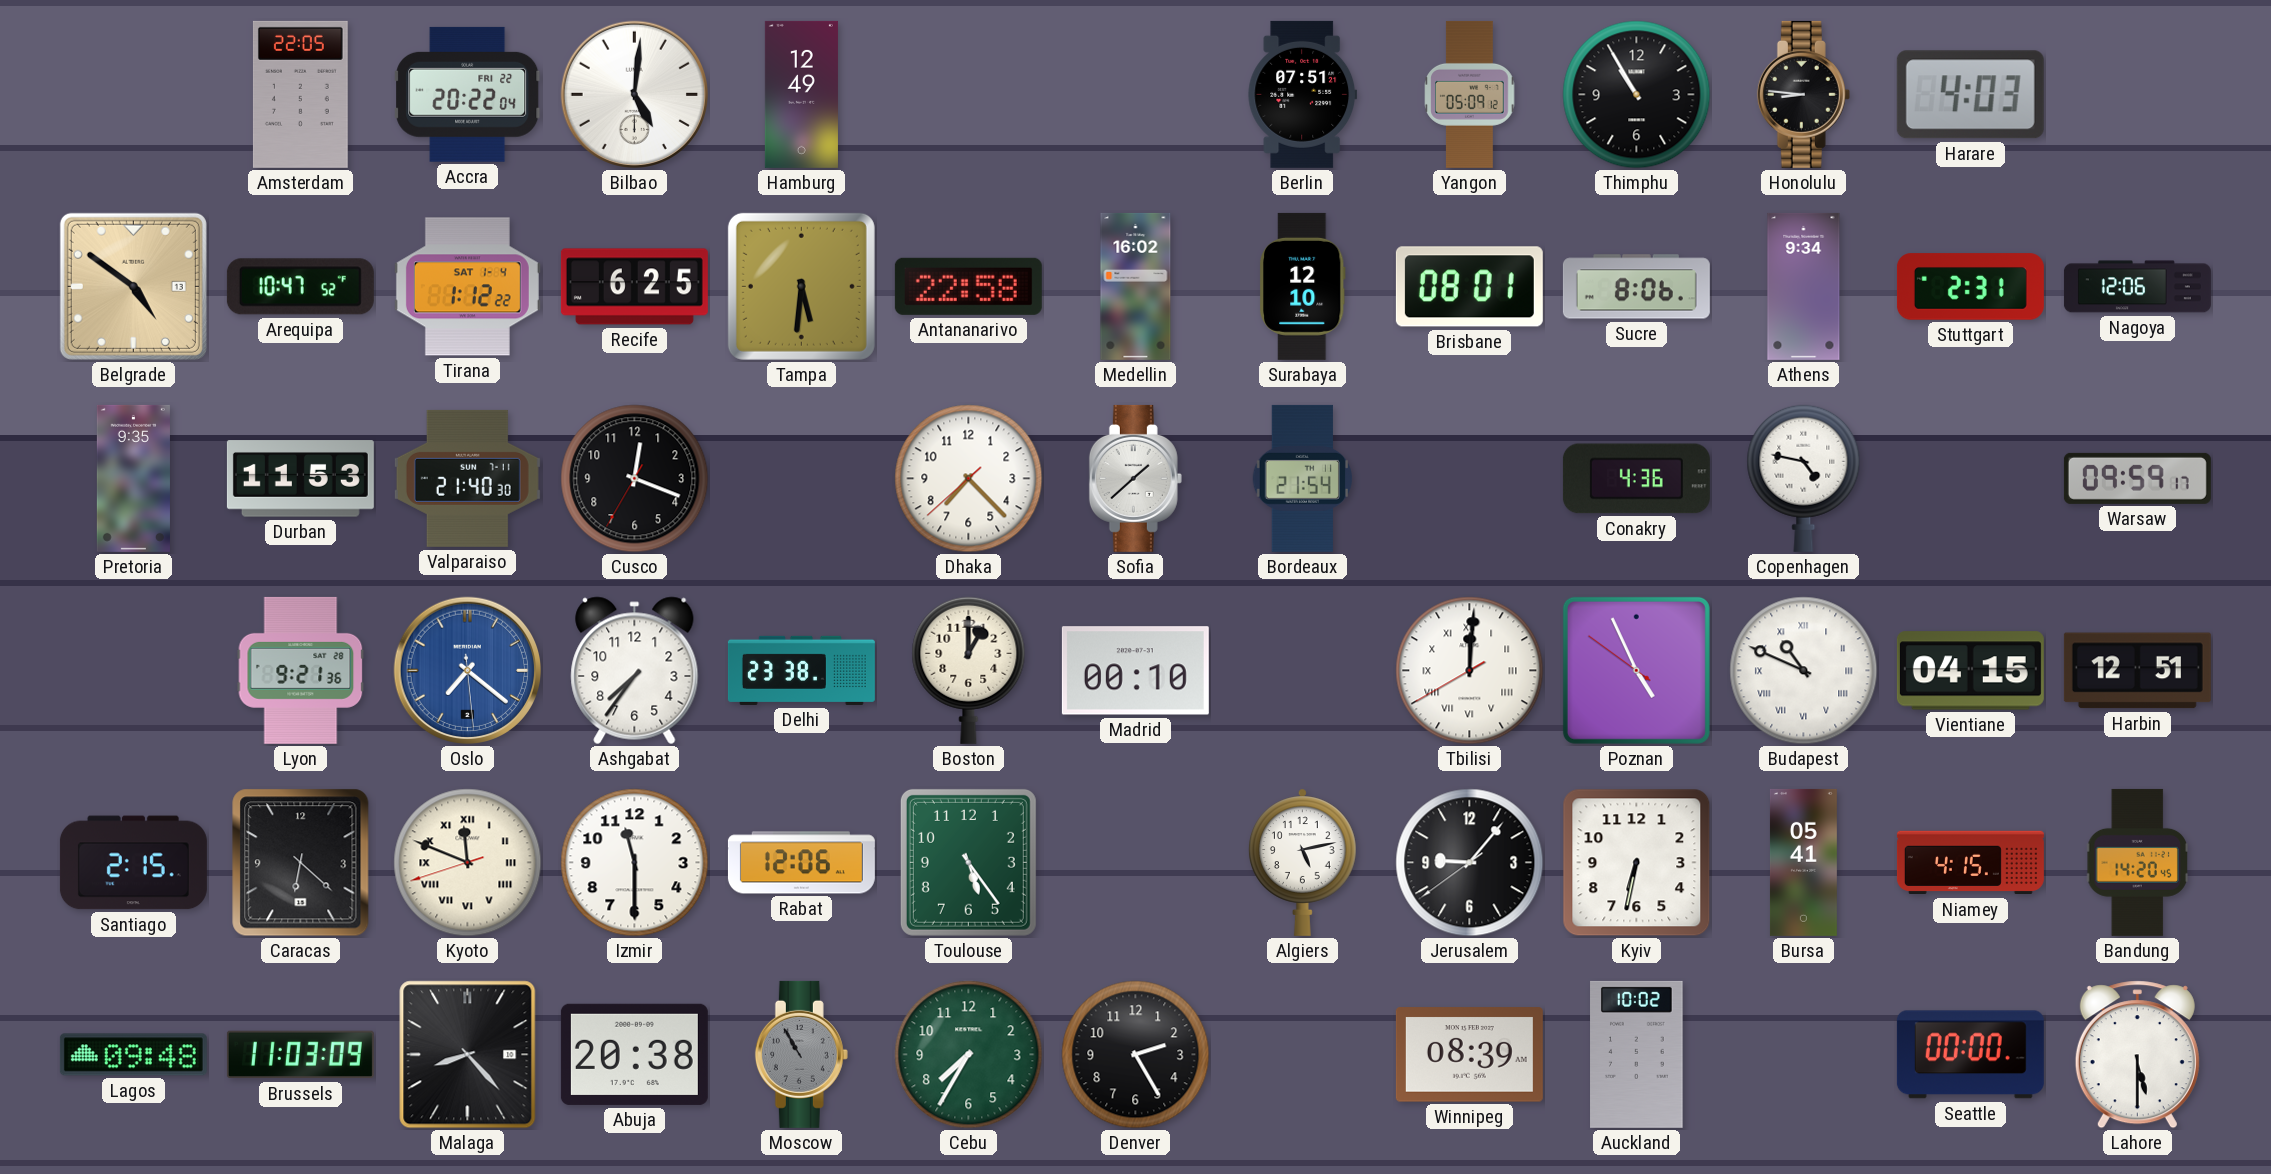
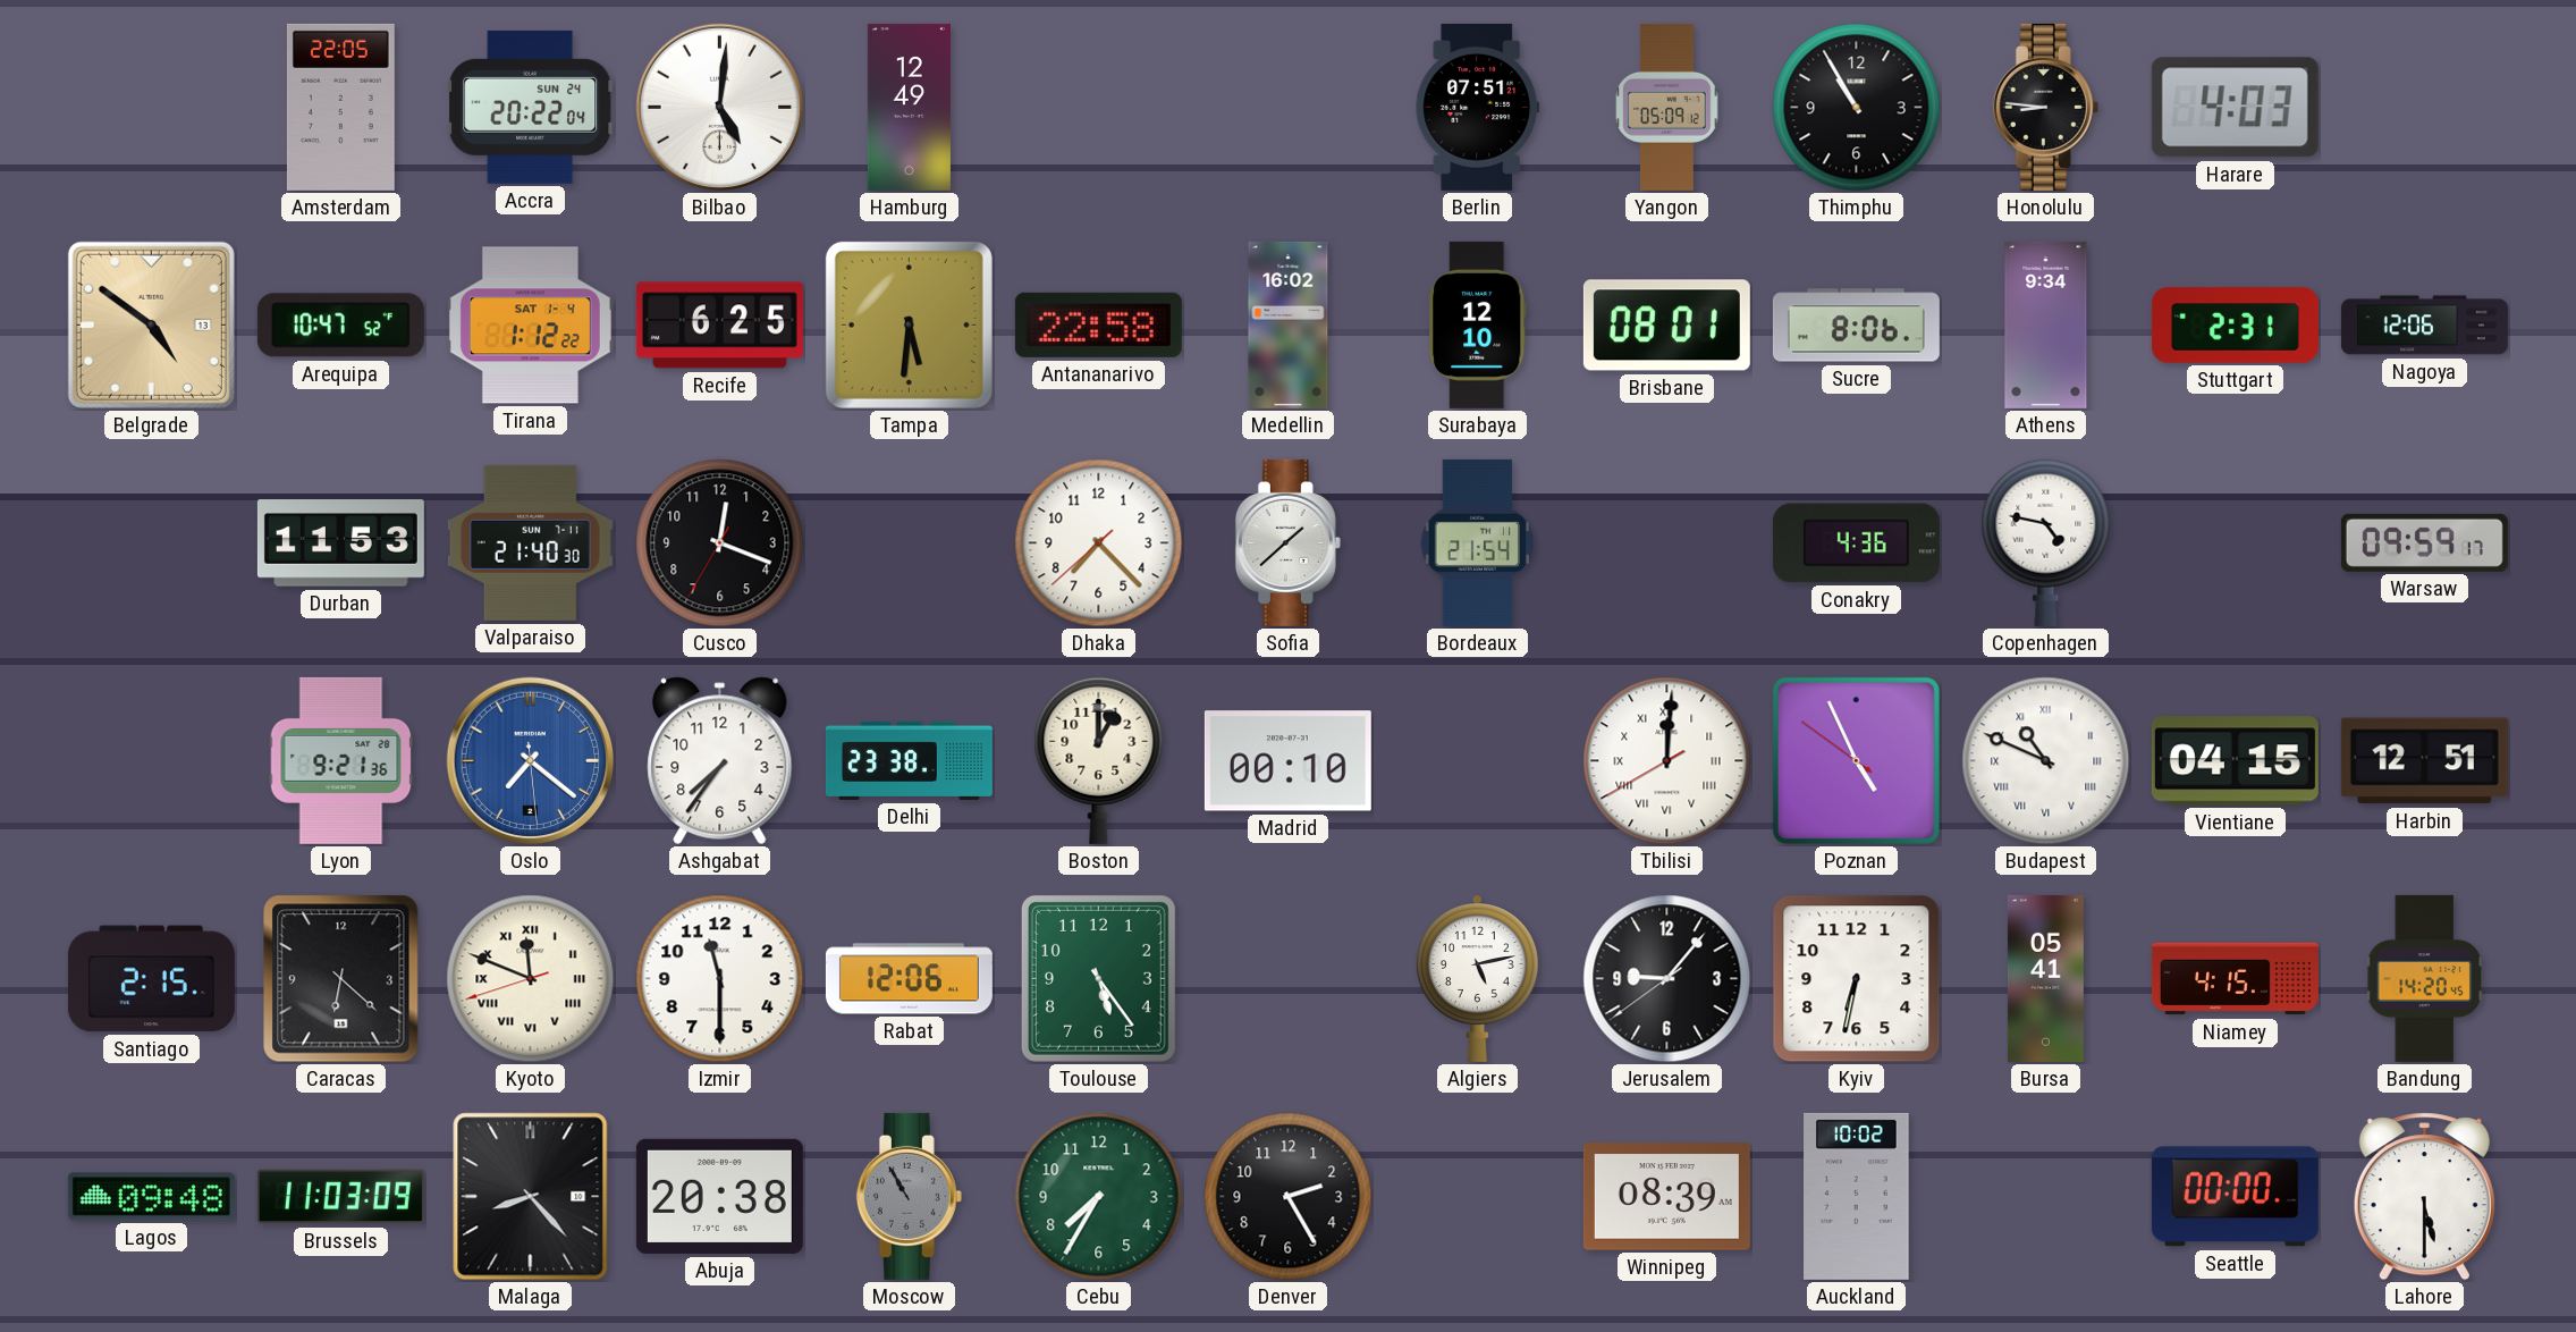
Accra date: FRI 22 -> SUN 24 (531, 107)
Pretoria: 9:35 -> none (133, 478)
